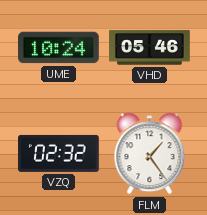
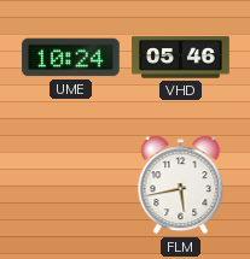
VZQ: 02:32 -> none (59, 153)
FLM: 1:24 -> 5:43 (181, 186)
